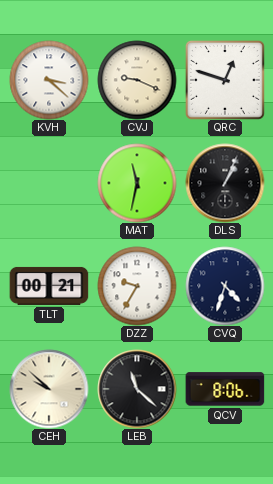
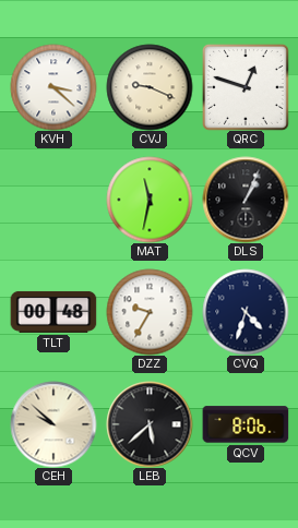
TLT: 00:21 -> 00:48 (53, 312)
LEB: 11:22 -> 5:38 (150, 424)
